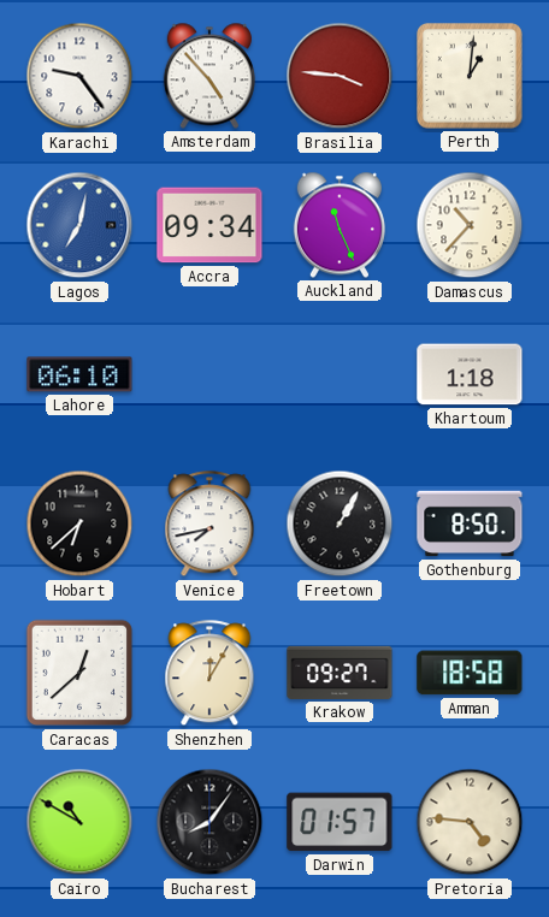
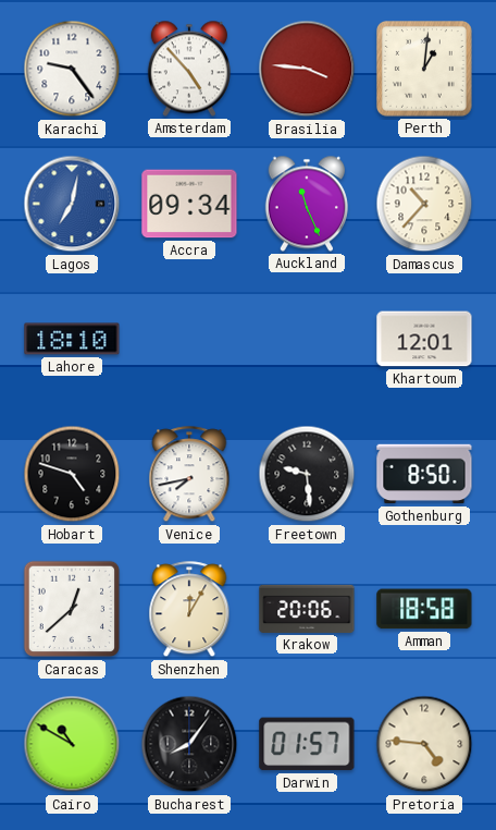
Lahore: 06:10 -> 18:10 (72, 339)
Khartoum: 1:18 -> 12:01 (424, 339)
Hobart: 6:38 -> 4:48 (72, 474)
Freetown: 1:05 -> 9:29 (307, 474)
Krakow: 09:27 -> 20:06 (307, 609)
